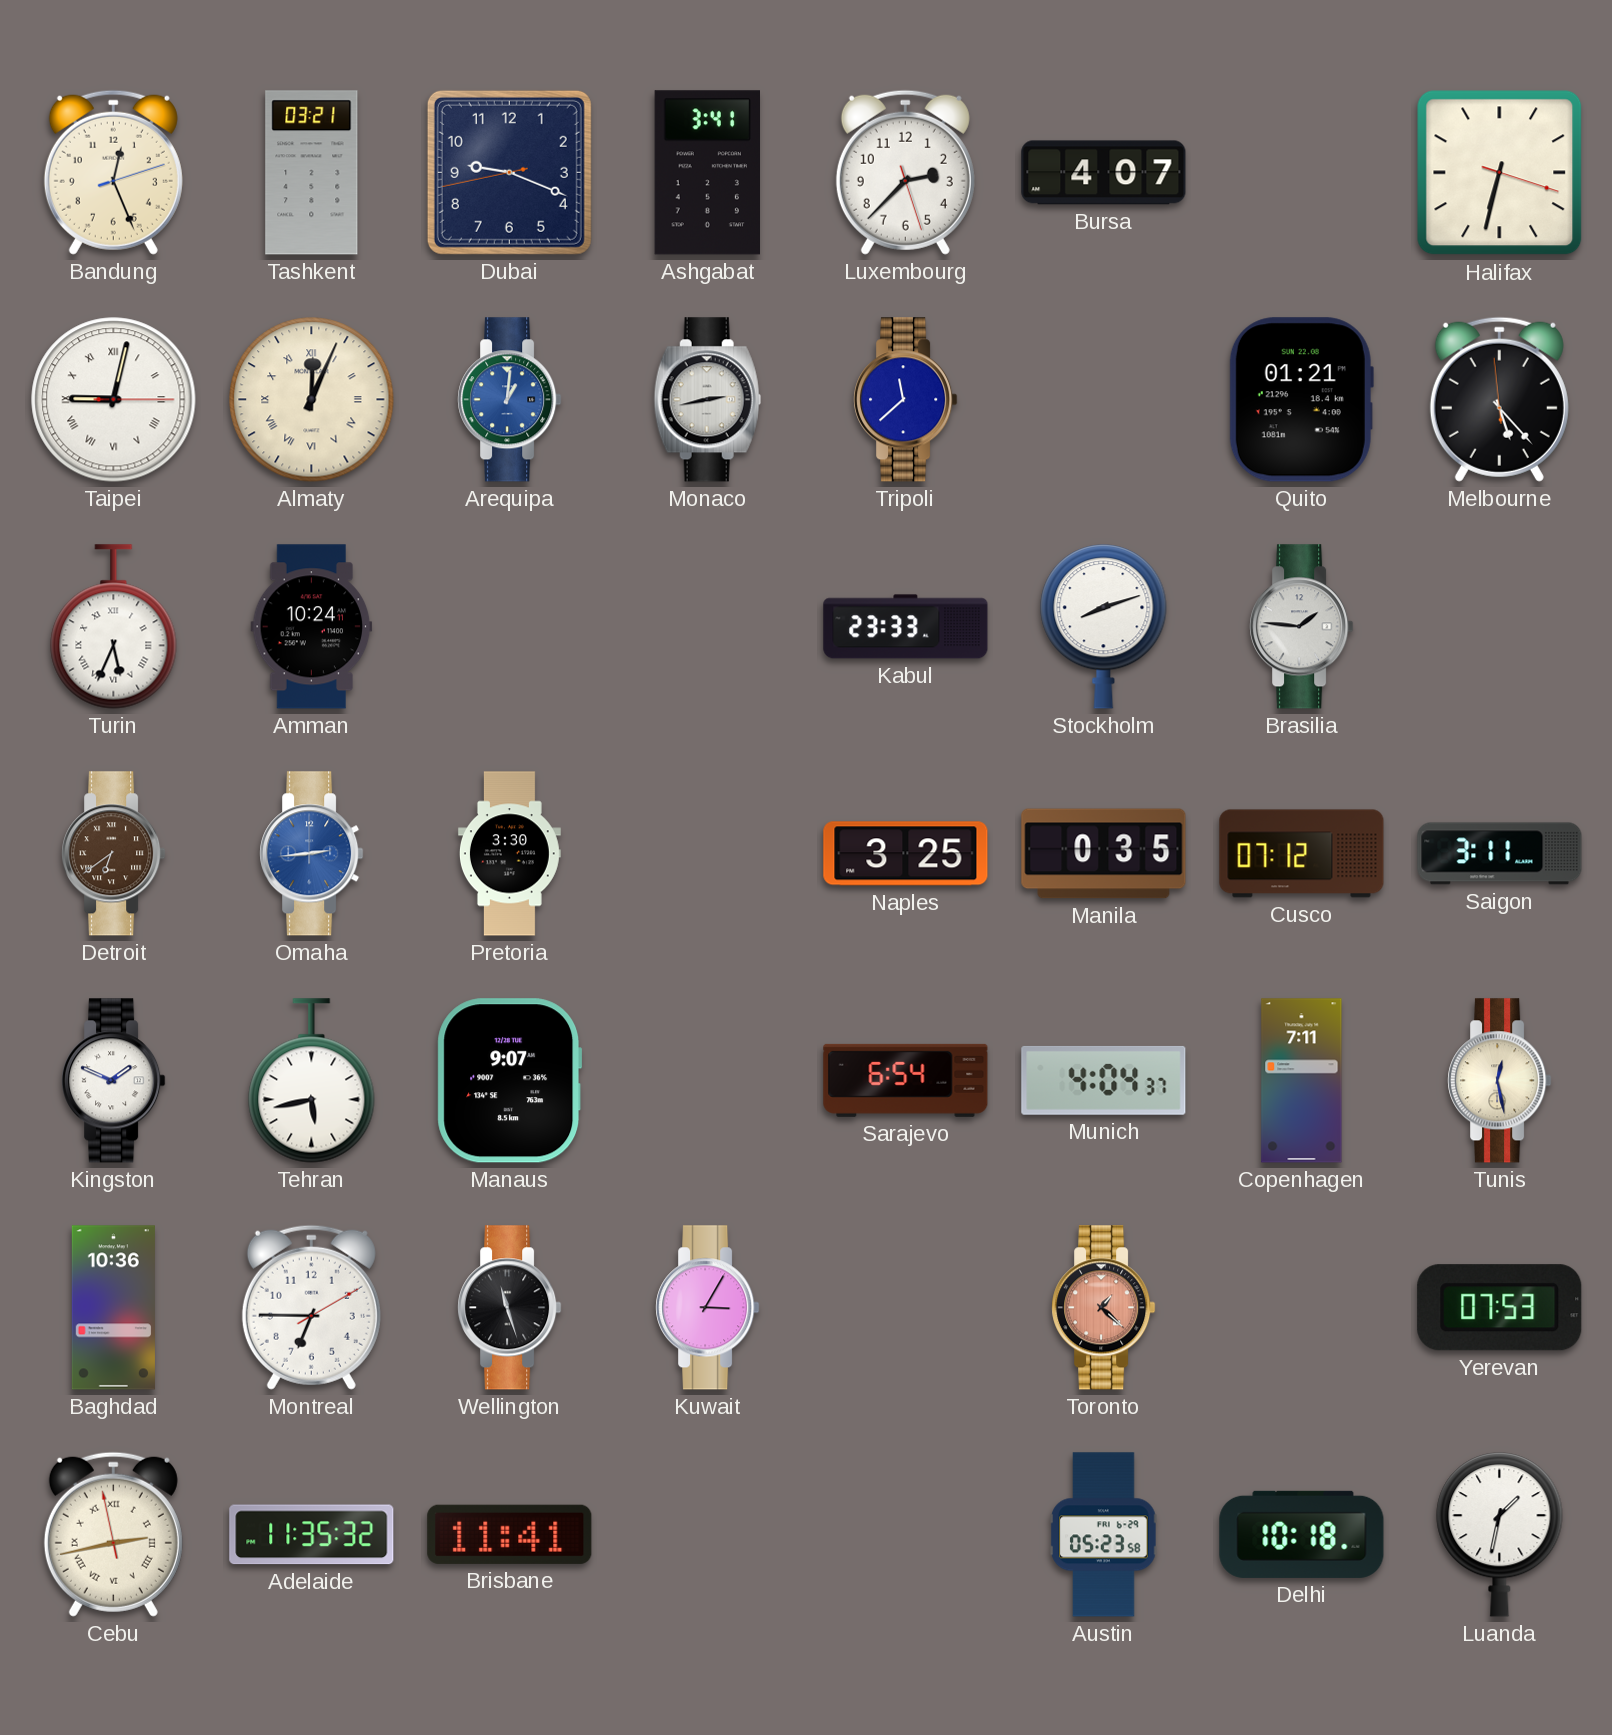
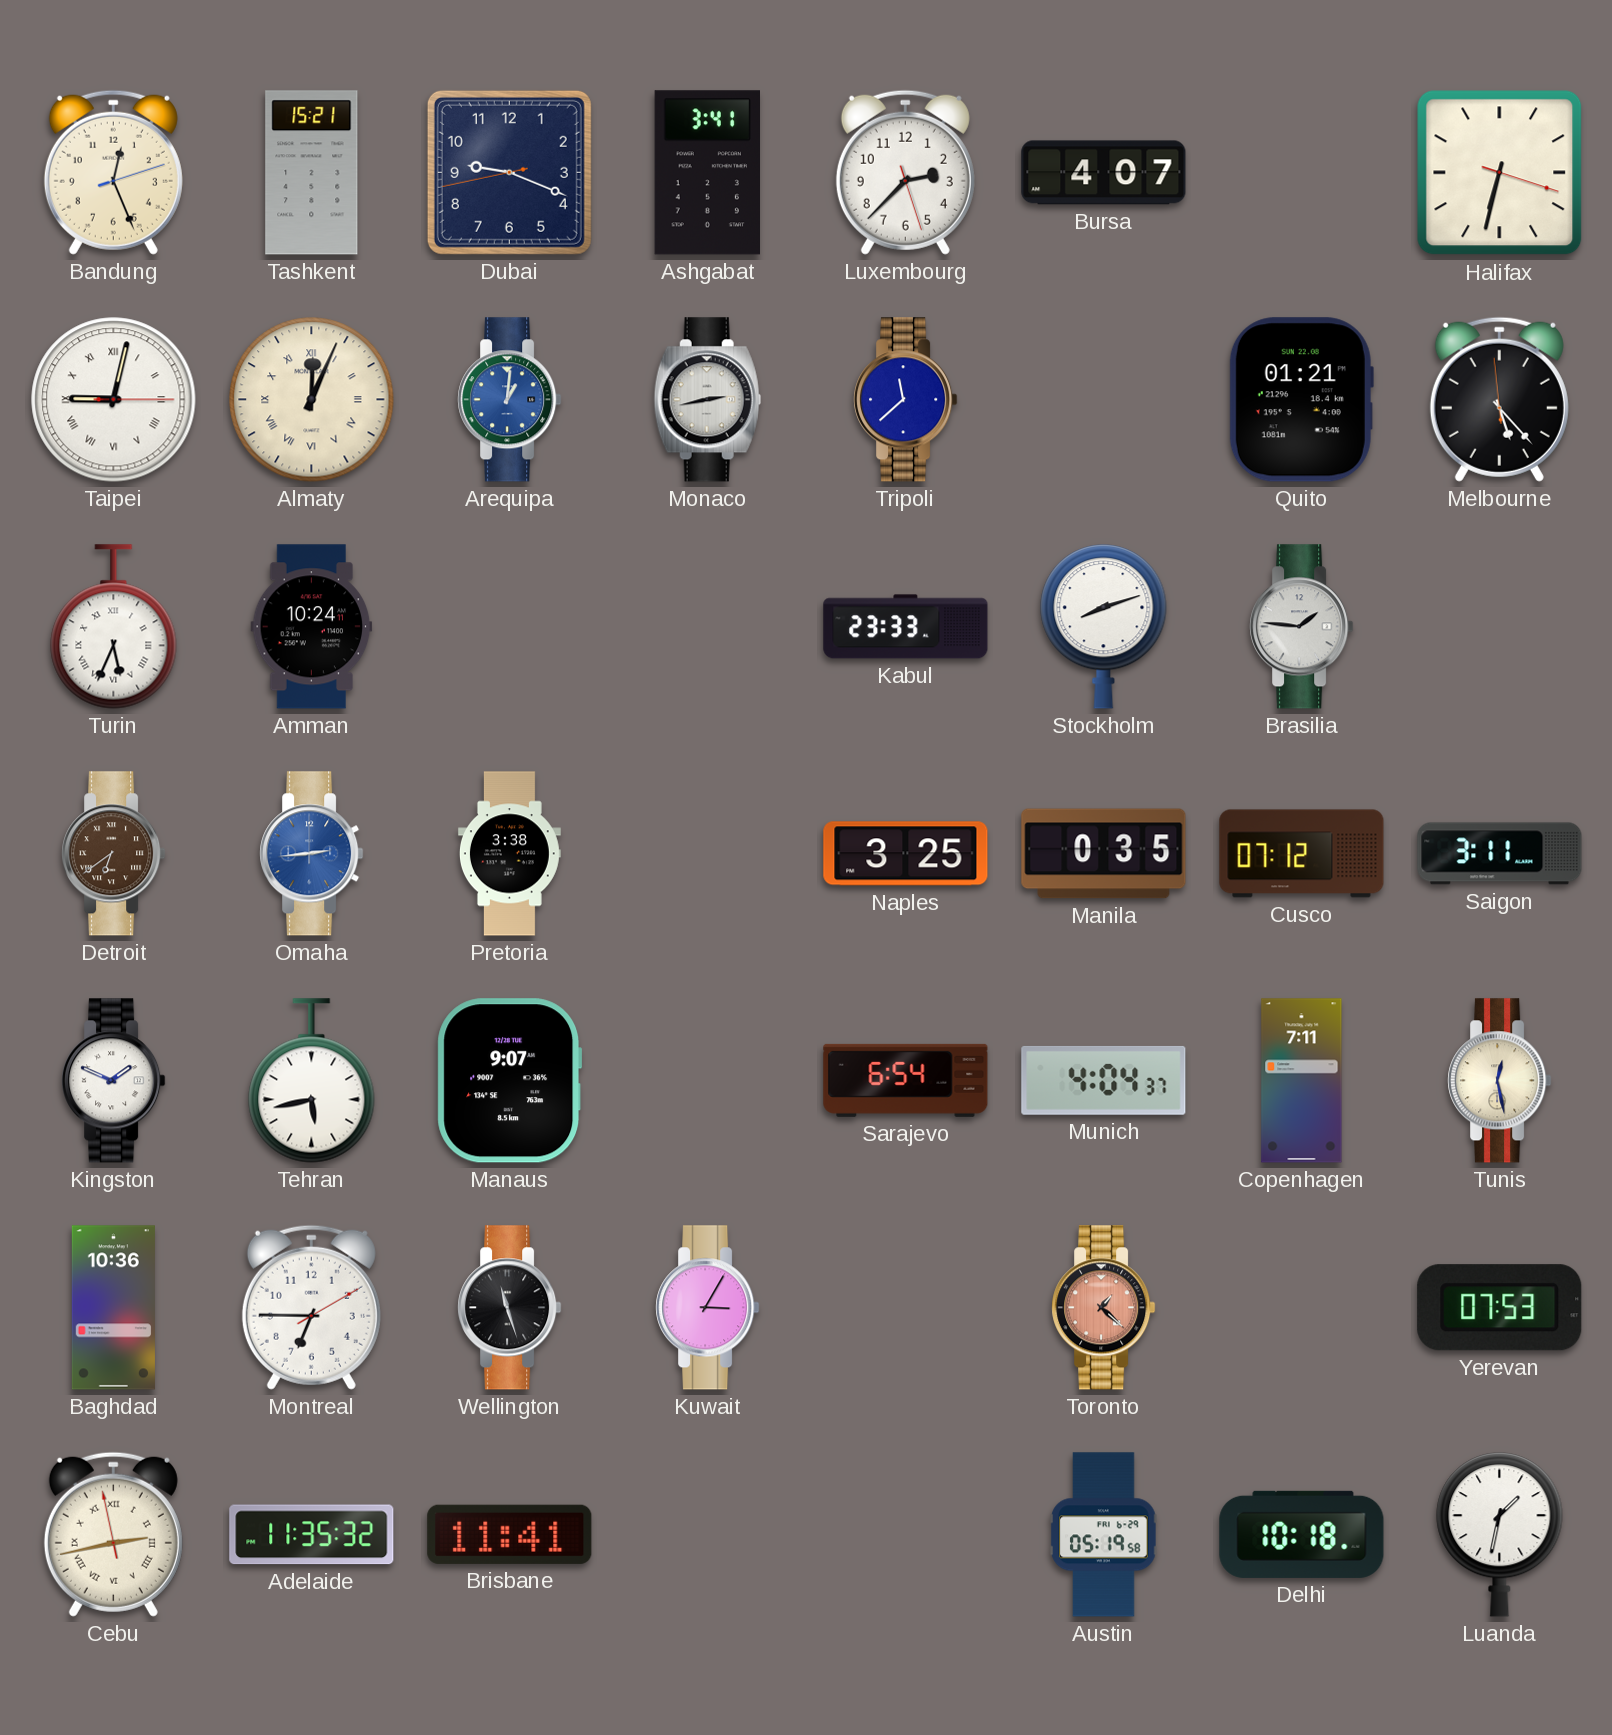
Tashkent: 03:21 -> 15:21 (312, 173)
Pretoria: 3:30 -> 3:38 (509, 854)
Austin: 05:23 -> 05:19 (1104, 1535)
